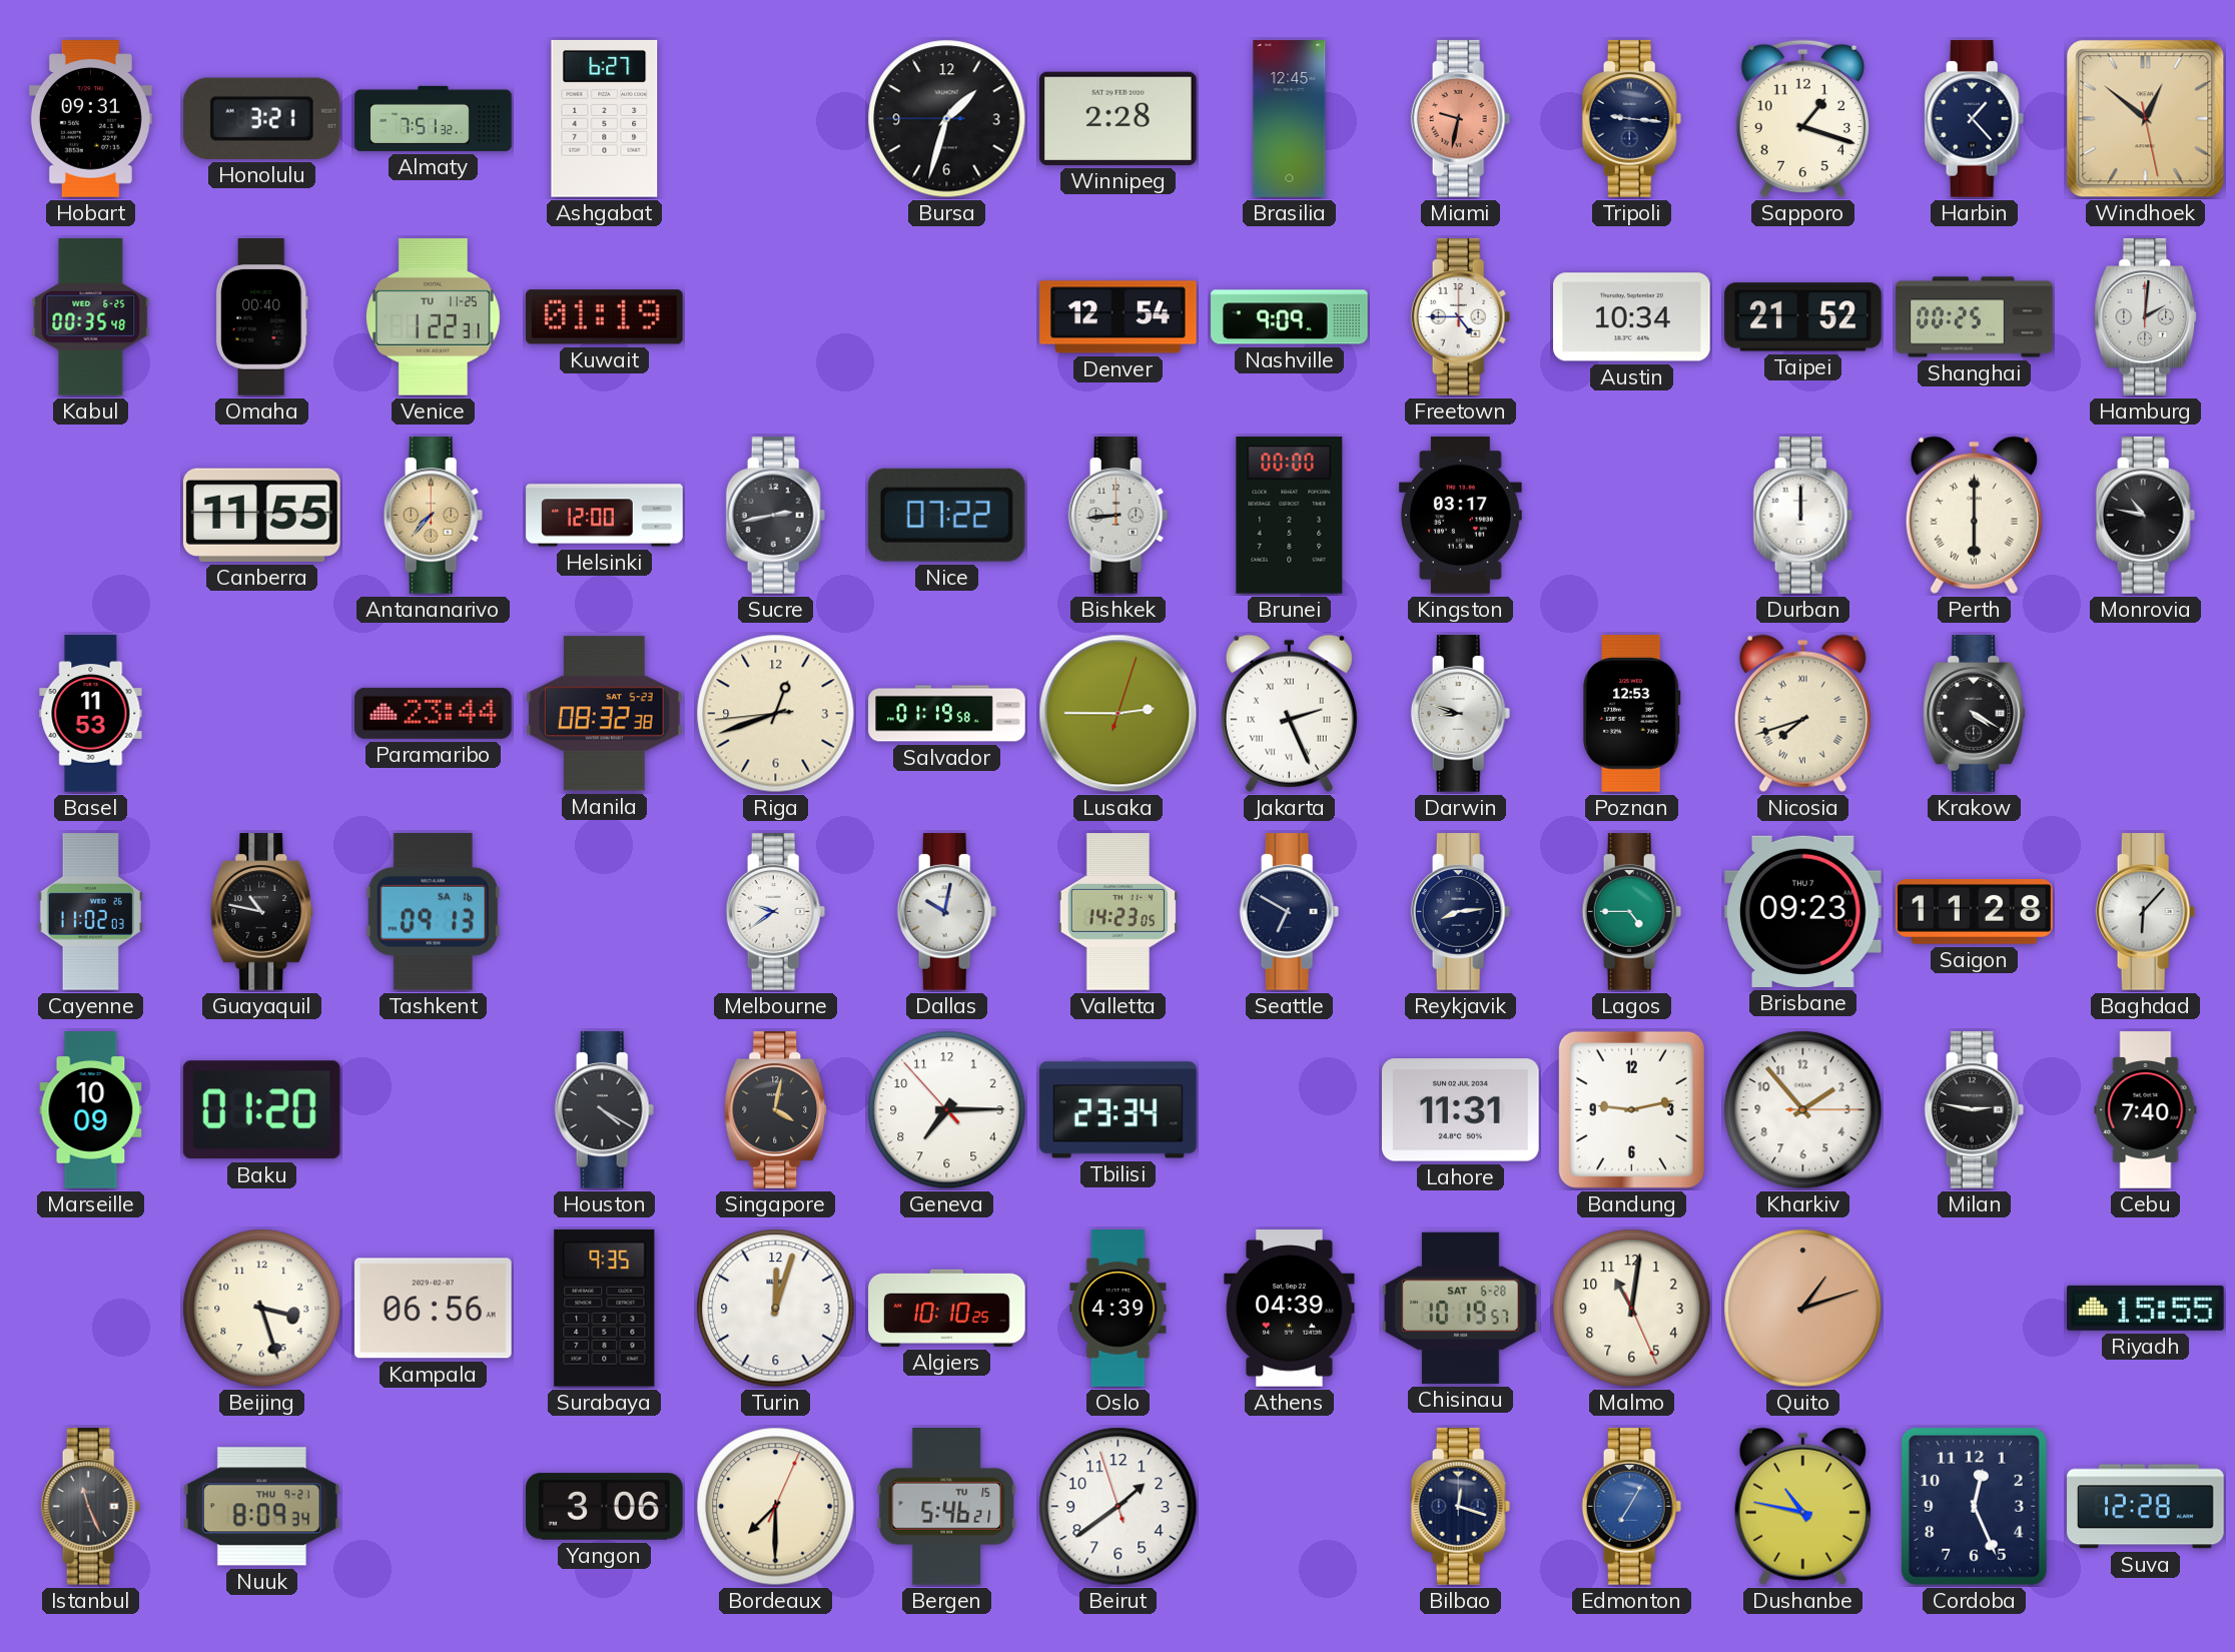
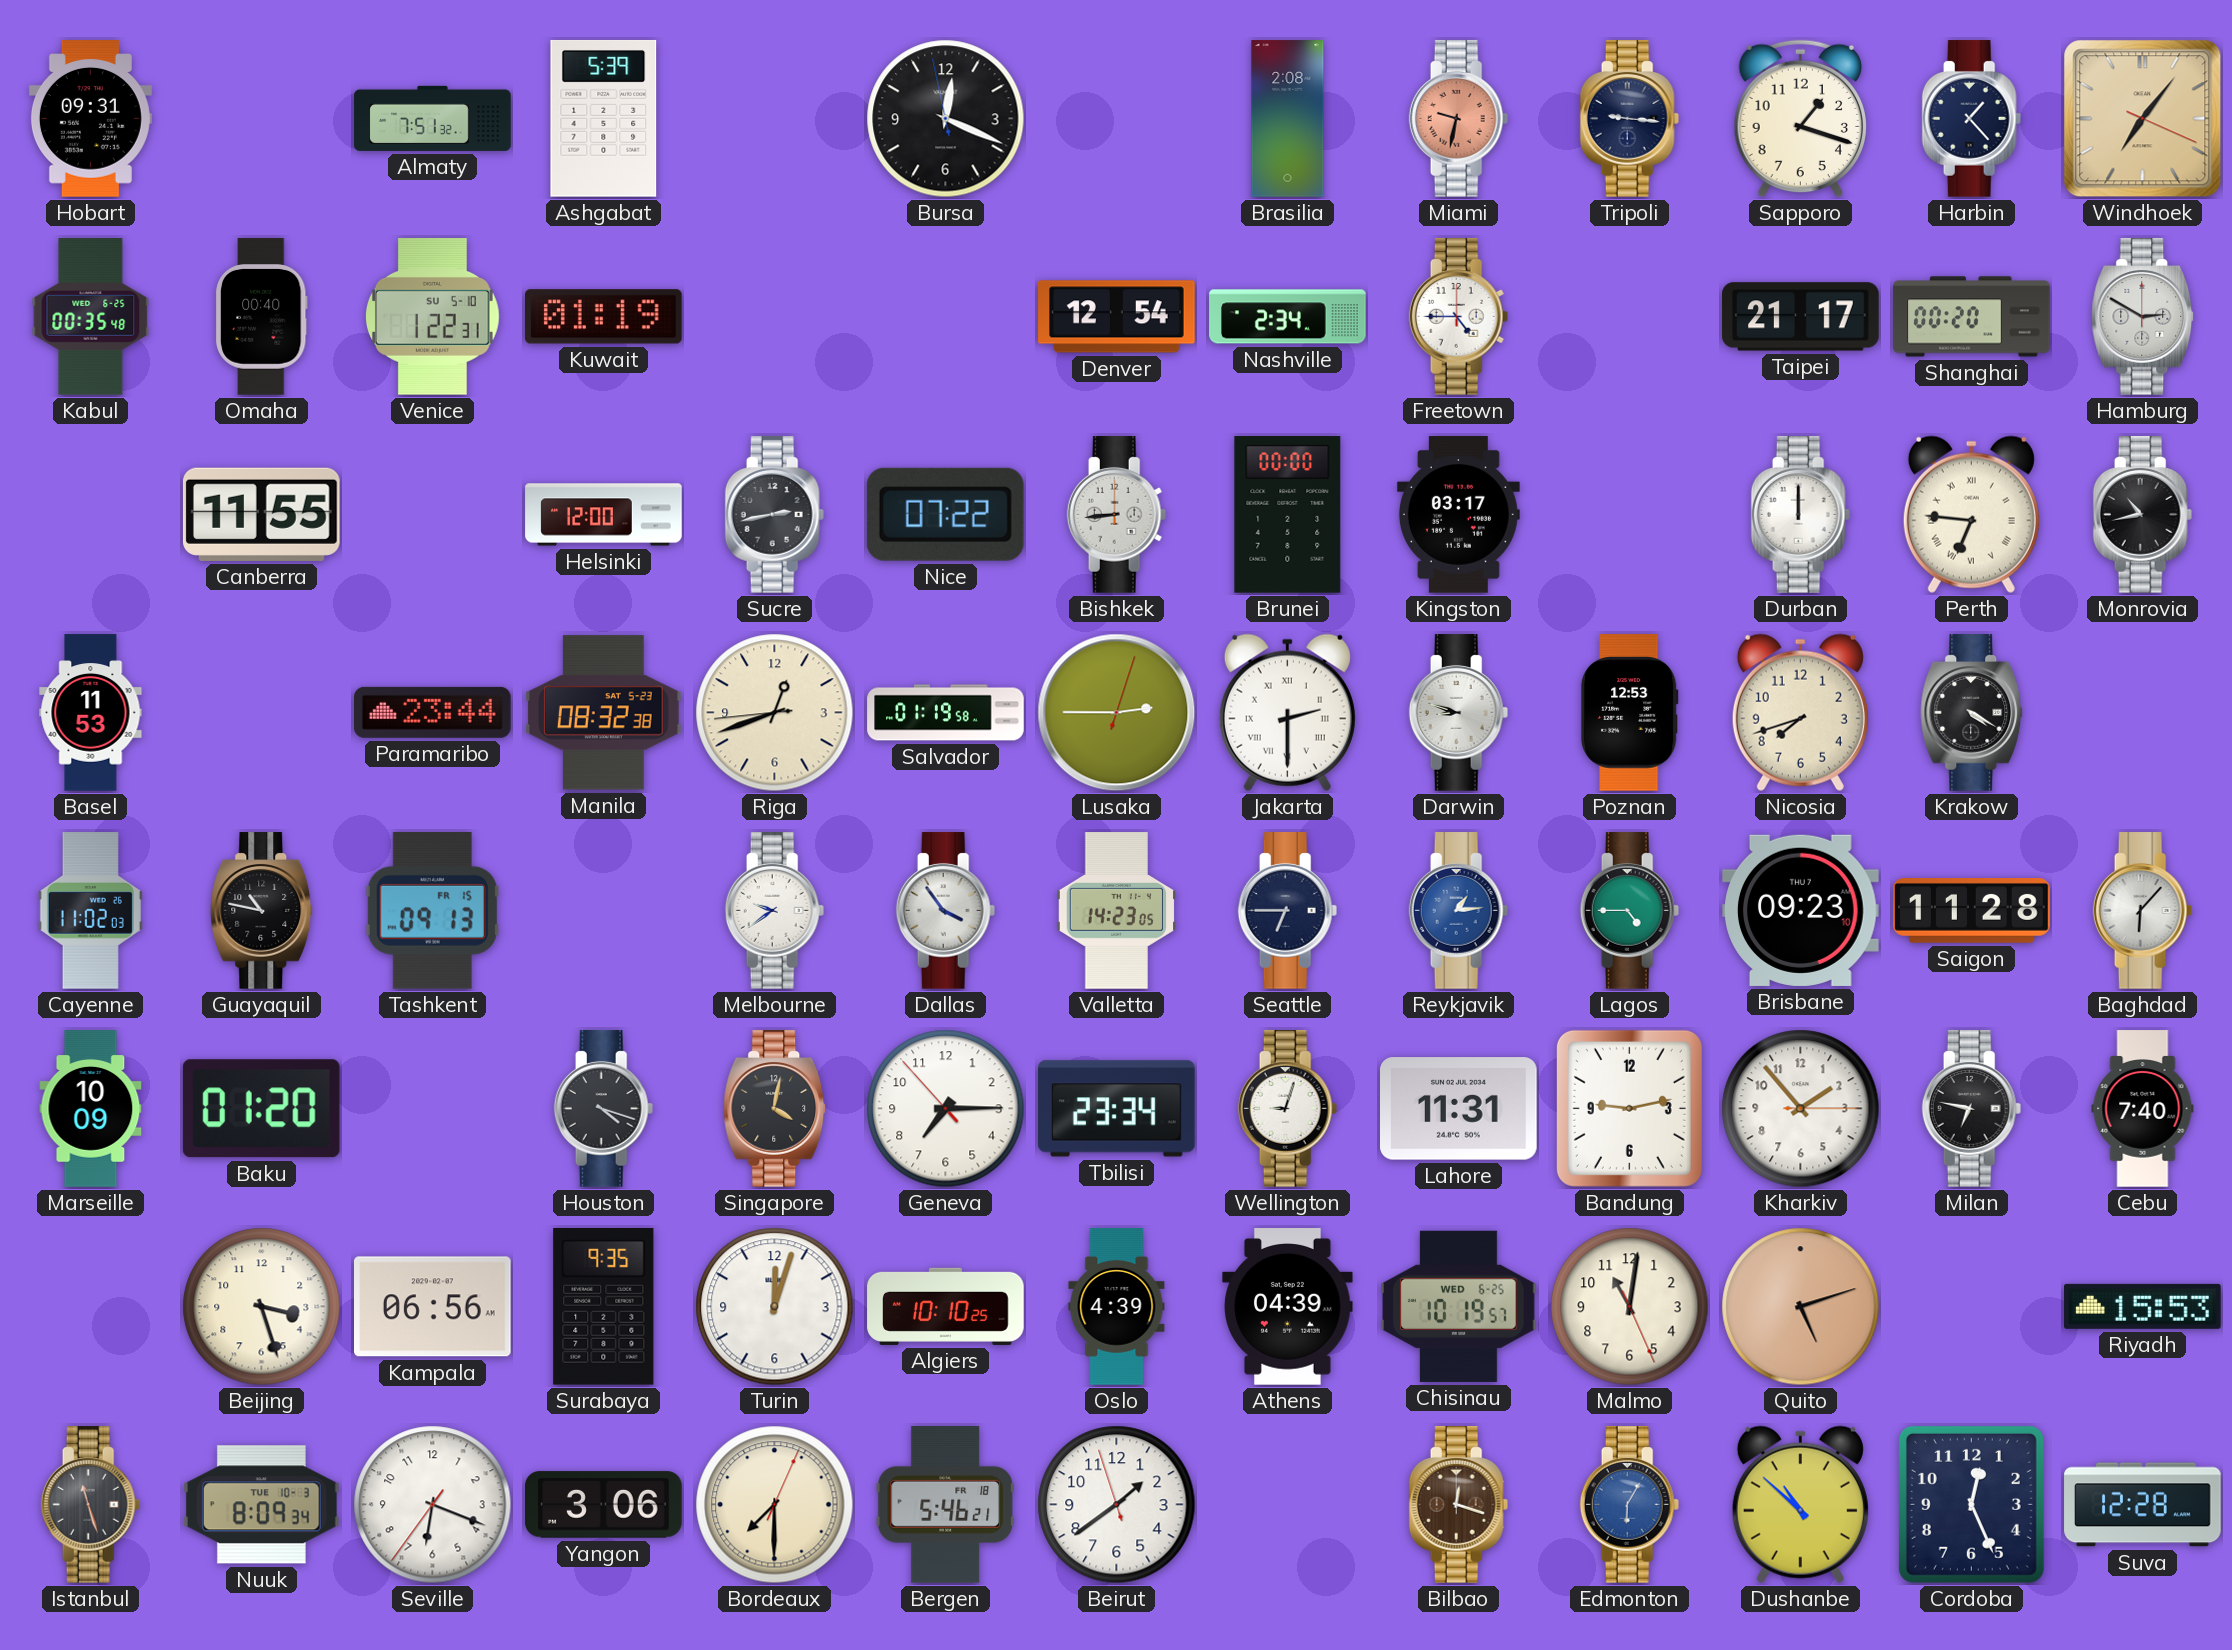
Honolulu: 3:21 -> none (261, 118)
Ashgabat: 6:27 -> 5:39 (604, 119)
Bursa: 1:32 -> 12:18 (946, 119)
Winnipeg: 2:28 -> none (1119, 118)
Brasilia: 12:45 -> 2:08 (1288, 119)
Windhoek: 12:51 -> 7:06 (2143, 119)
Venice date: TU 11-25 -> SU 5-10 (432, 317)
Nashville: 9:09 -> 2:34 (1288, 317)
Austin: 10:34 -> none (1632, 317)
Taipei: 21:52 -> 21:17 (1801, 317)
Shanghai: 00:25 -> 00:20 (1972, 317)
Hamburg: 2:01 -> 2:50 (2143, 317)
Antananarivo: 7:37 -> none (434, 516)
Perth: 6:00 -> 6:46 (1971, 514)
Monrovia: 10:47 -> 10:43 (2143, 515)
Jakarta: 2:26 -> 2:30 (1287, 712)
Nicosia numerals: Roman -> Arabic (1800, 712)
Tashkent date: SA 16 -> FR 15 (432, 910)
Dallas: 10:02 -> 3:54 (946, 911)
Seattle: 6:50 -> 6:45 (1288, 911)
Reykjavik: 8:14 -> 1:14 (1459, 911)
Reykjavik dial: navy -> blue (1459, 911)
Houston: 4:20 -> 4:18 (604, 1109)
Wellington: none -> 9:03 (1288, 1109)
Milan: 2:47 -> 6:47 (1972, 1109)
Chisinau date: SAT 6-28 -> WED 6-25 (1459, 1306)
Quito: 1:12 -> 5:12 (1801, 1307)
Riyadh: 15:55 -> 15:53 (2143, 1306)
Istanbul: 11:26 -> 11:27 (91, 1505)
Nuuk date: THU 9-21 -> TUE 10-3 (262, 1505)
Seville: none -> 6:18 (433, 1505)
Bergen date: TU 15 -> FR 18 (945, 1505)
Bilbao dial: navy -> brown (1459, 1505)
Edmonton: 7:05 -> 6:05 (1630, 1505)
Dushanbe: 10:47 -> 10:52 (1800, 1504)
